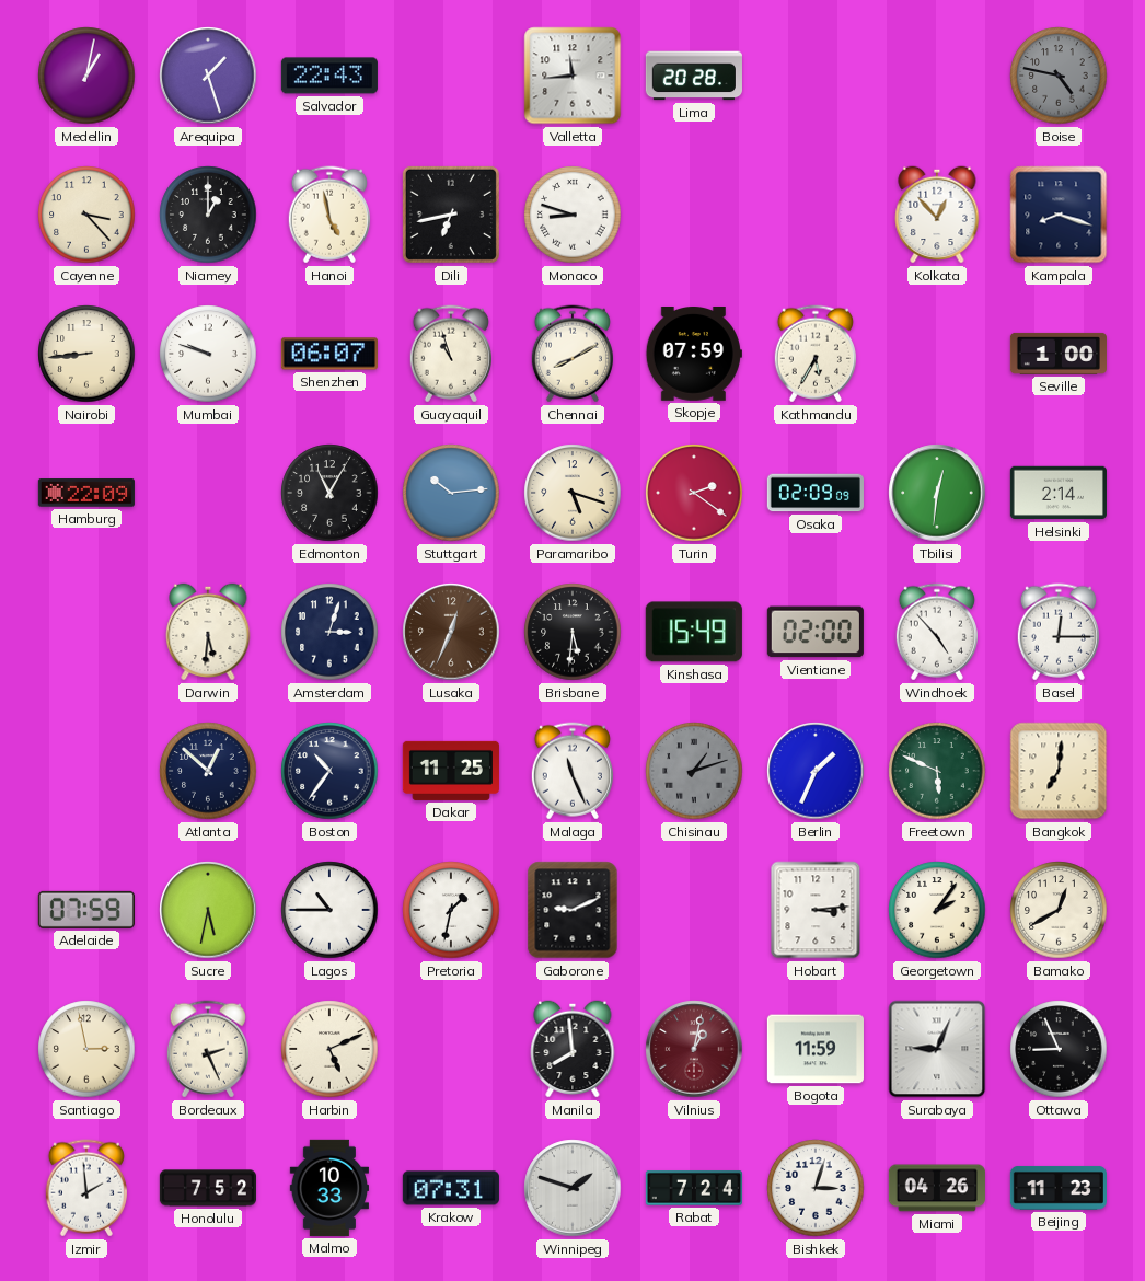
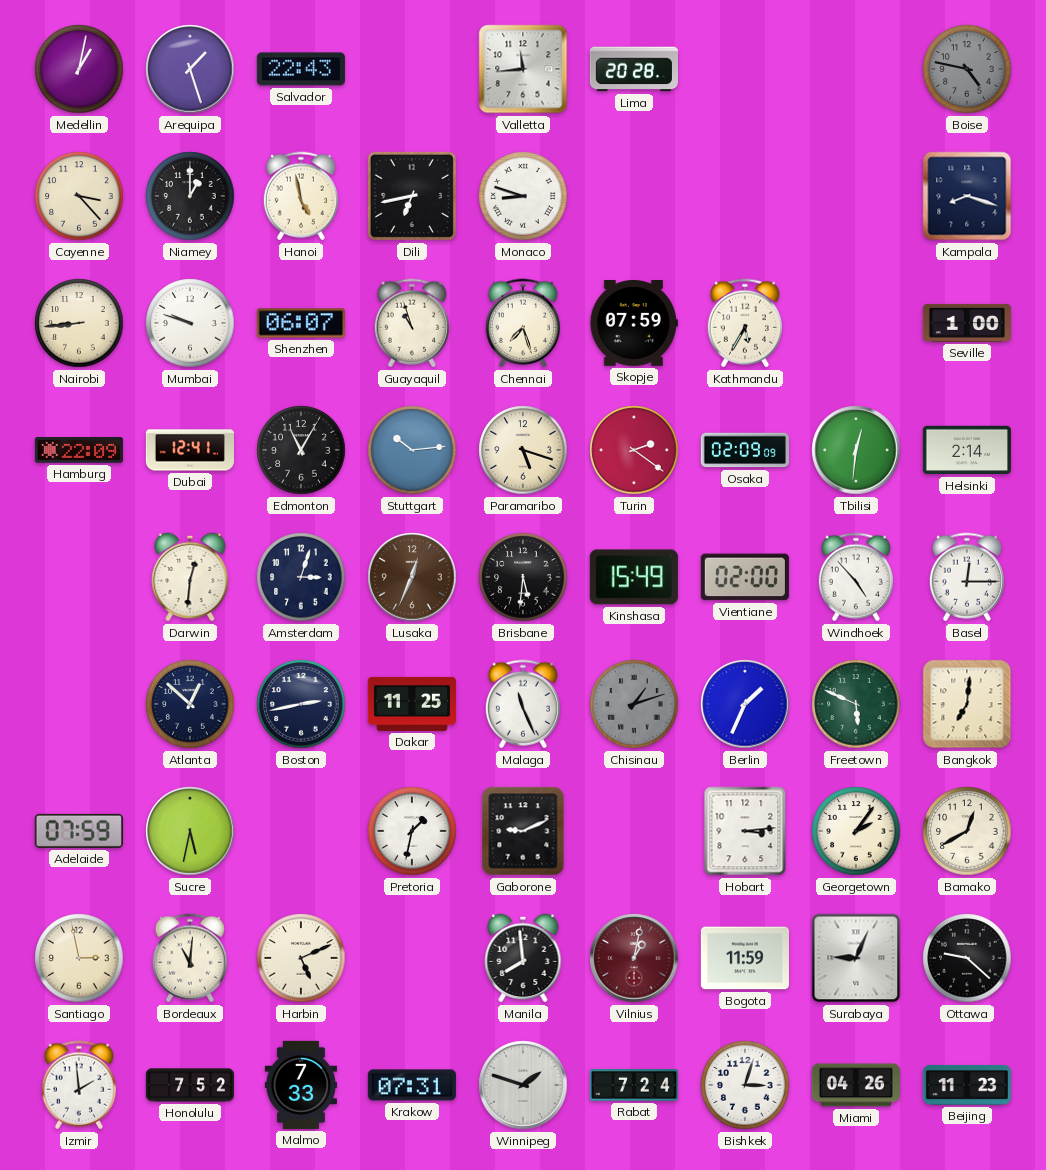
Kolkata: 12:53 -> none (937, 215)
Chennai: 8:10 -> 7:27 (523, 323)
Dubai: none -> 12:41 (190, 450)
Darwin: 5:31 -> 12:31 (190, 577)
Boston: 10:36 -> 2:43 (301, 704)
Lagos: 10:45 -> none (329, 910)
Bordeaux: 2:26 -> 11:01 (190, 958)
Ottawa: 8:56 -> 9:22 (967, 958)
Malmo: 10:33 -> 7:33 (300, 1085)
